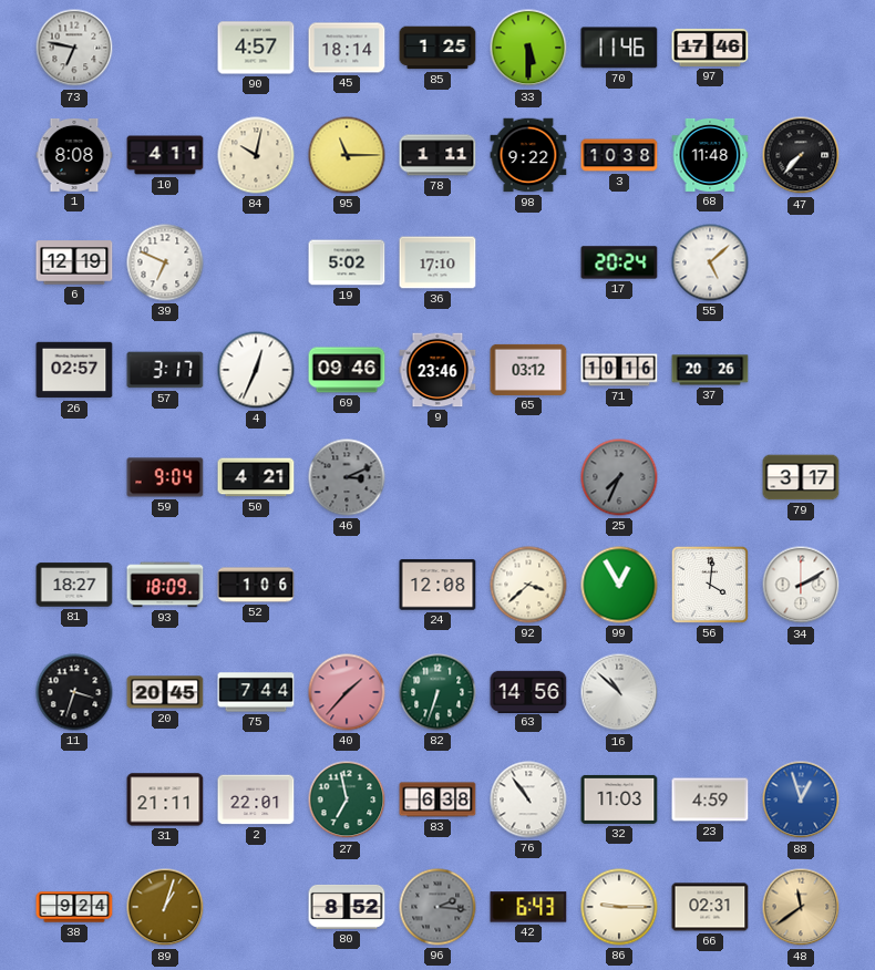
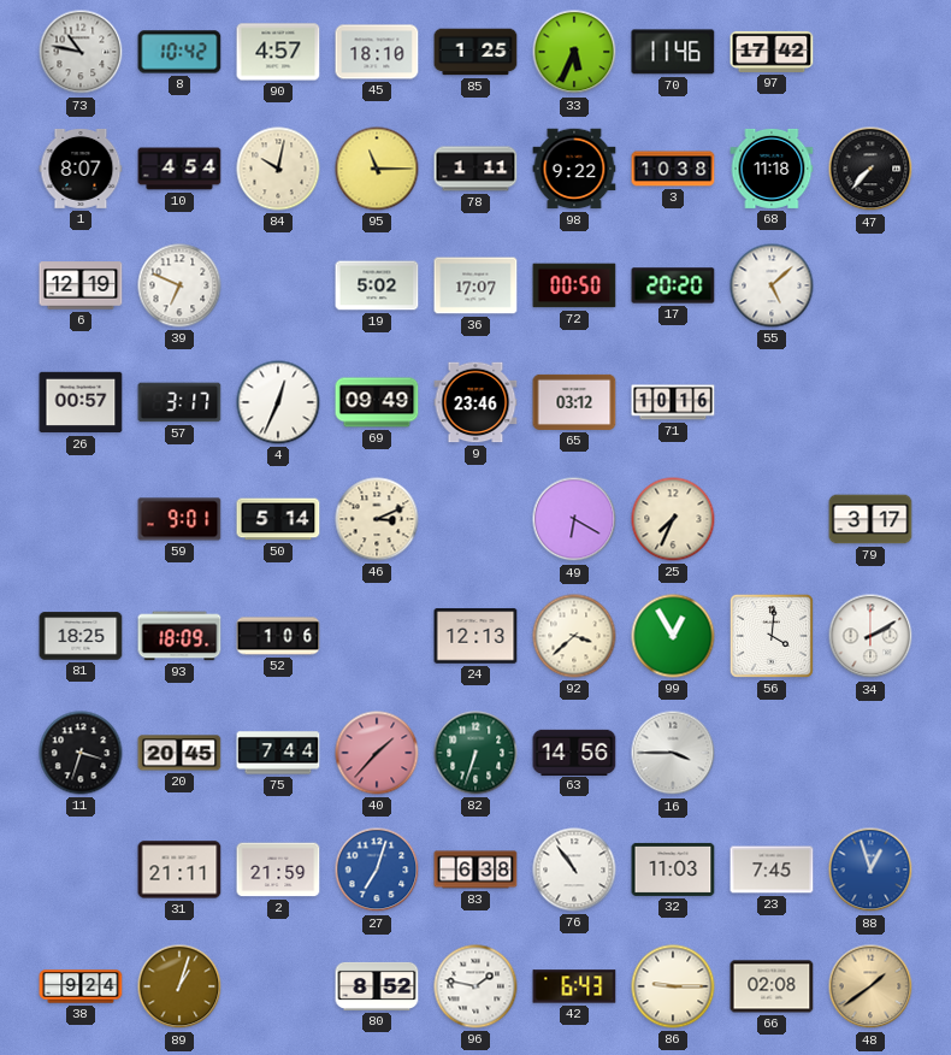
73: 6:47 -> 10:47 (81, 52)
8: none -> 10:42 (179, 52)
45: 18:14 -> 18:10 (377, 52)
33: 5:30 -> 5:34 (574, 52)
97: 17:46 -> 17:42 (772, 52)
1: 8:08 -> 8:07 (81, 169)
10: 4:11 -> 4:54 (179, 169)
68: 11:48 -> 11:18 (772, 169)
36: 17:10 -> 17:07 (475, 285)
72: none -> 00:50 (574, 285)
17: 20:24 -> 20:20 (673, 285)
26: 02:57 -> 00:57 (81, 402)
69: 09:46 -> 09:49 (377, 402)
37: 20:26 -> none (710, 370)
59: 9:04 -> 9:01 (179, 519)
50: 4:21 -> 5:14 (278, 519)
46 dial: grey -> cream (377, 519)
49: none -> 6:20 (574, 519)
25 dial: grey -> cream (673, 519)
81: 18:27 -> 18:25 (81, 636)
24: 12:08 -> 12:13 (475, 636)
16: 10:52 -> 3:45 (673, 753)
2: 22:01 -> 21:59 (278, 870)
27: 6:58 -> 7:03 (377, 870)
27 dial: green -> blue (377, 870)
23: 4:59 -> 7:45 (772, 870)
96: 2:16 -> 1:47 (475, 986)
96 dial: grey -> white (475, 986)
66: 02:31 -> 02:08 (772, 986)
48: 11:39 -> 1:39 (870, 986)
